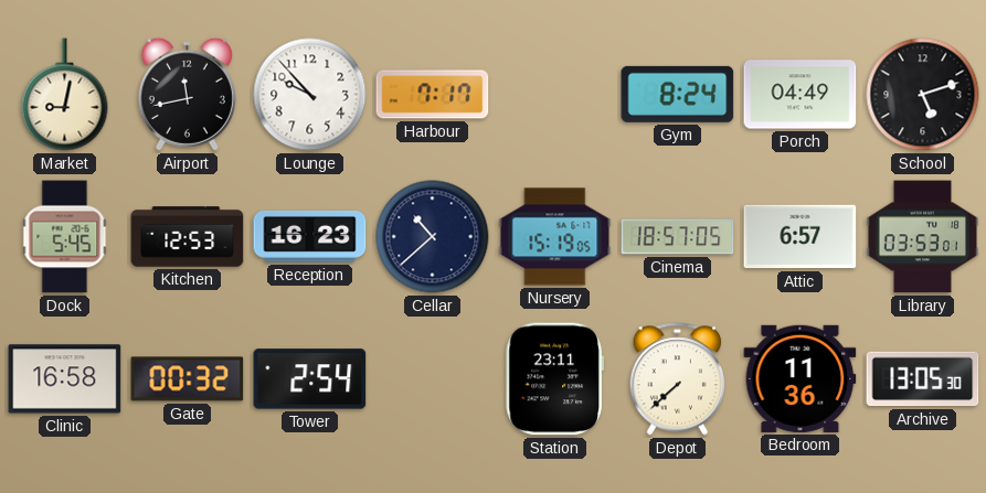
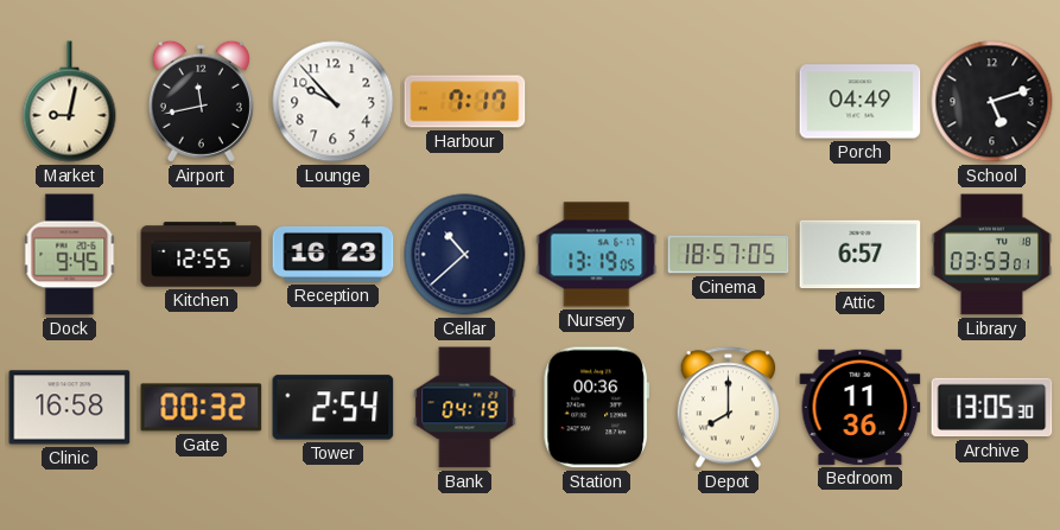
Gym: 8:24 -> none (678, 94)
Dock: 5:45 -> 9:45 (70, 255)
Kitchen: 12:53 -> 12:55 (202, 255)
Nursery: 15:19 -> 13:19 (597, 255)
Bank: none -> 04:19 (465, 408)
Station: 23:11 -> 00:36 (596, 408)
Depot: 7:38 -> 8:00 (728, 408)
